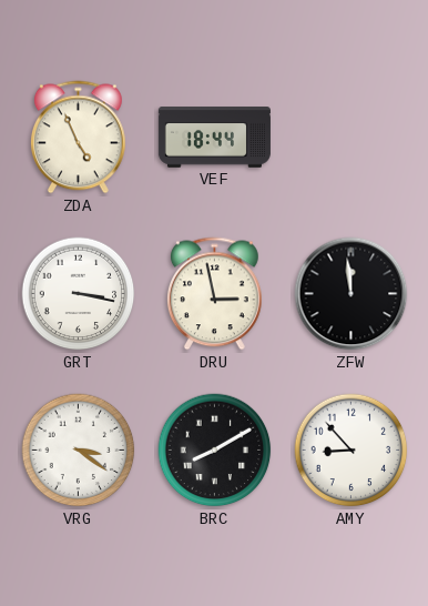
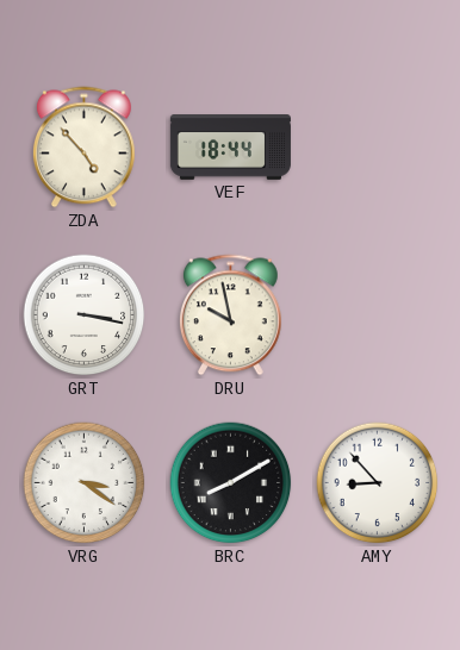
ZDA: 4:56 -> 4:53 (83, 148)
DRU: 2:58 -> 9:58 (230, 315)
ZFW: 11:59 -> none (351, 294)
